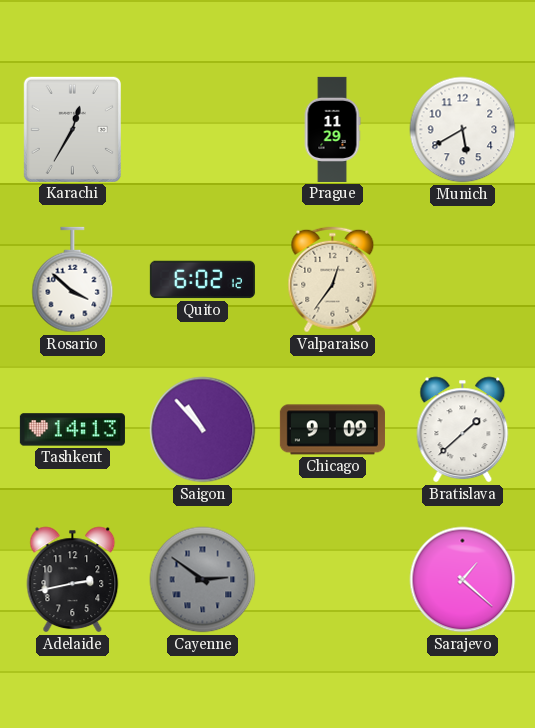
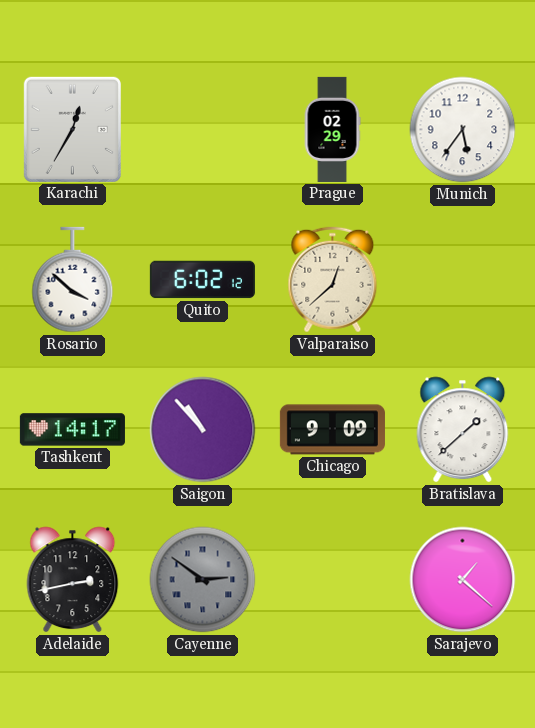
Prague: 11:29 -> 02:29 (332, 129)
Munich: 5:40 -> 5:36 (463, 130)
Valparaiso: 12:36 -> 12:38 (333, 280)
Tashkent: 14:13 -> 14:17 (72, 430)
